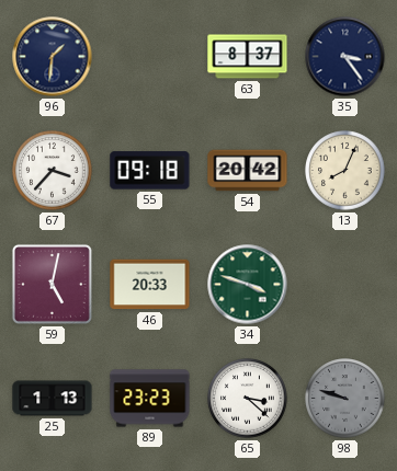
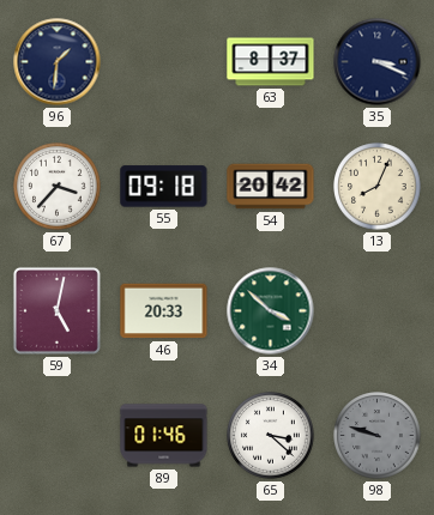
35: 3:24 -> 3:19 (378, 62)
34: 3:48 -> 3:52 (271, 311)
25: 1:13 -> none (53, 399)
89: 23:23 -> 01:46 (164, 436)
